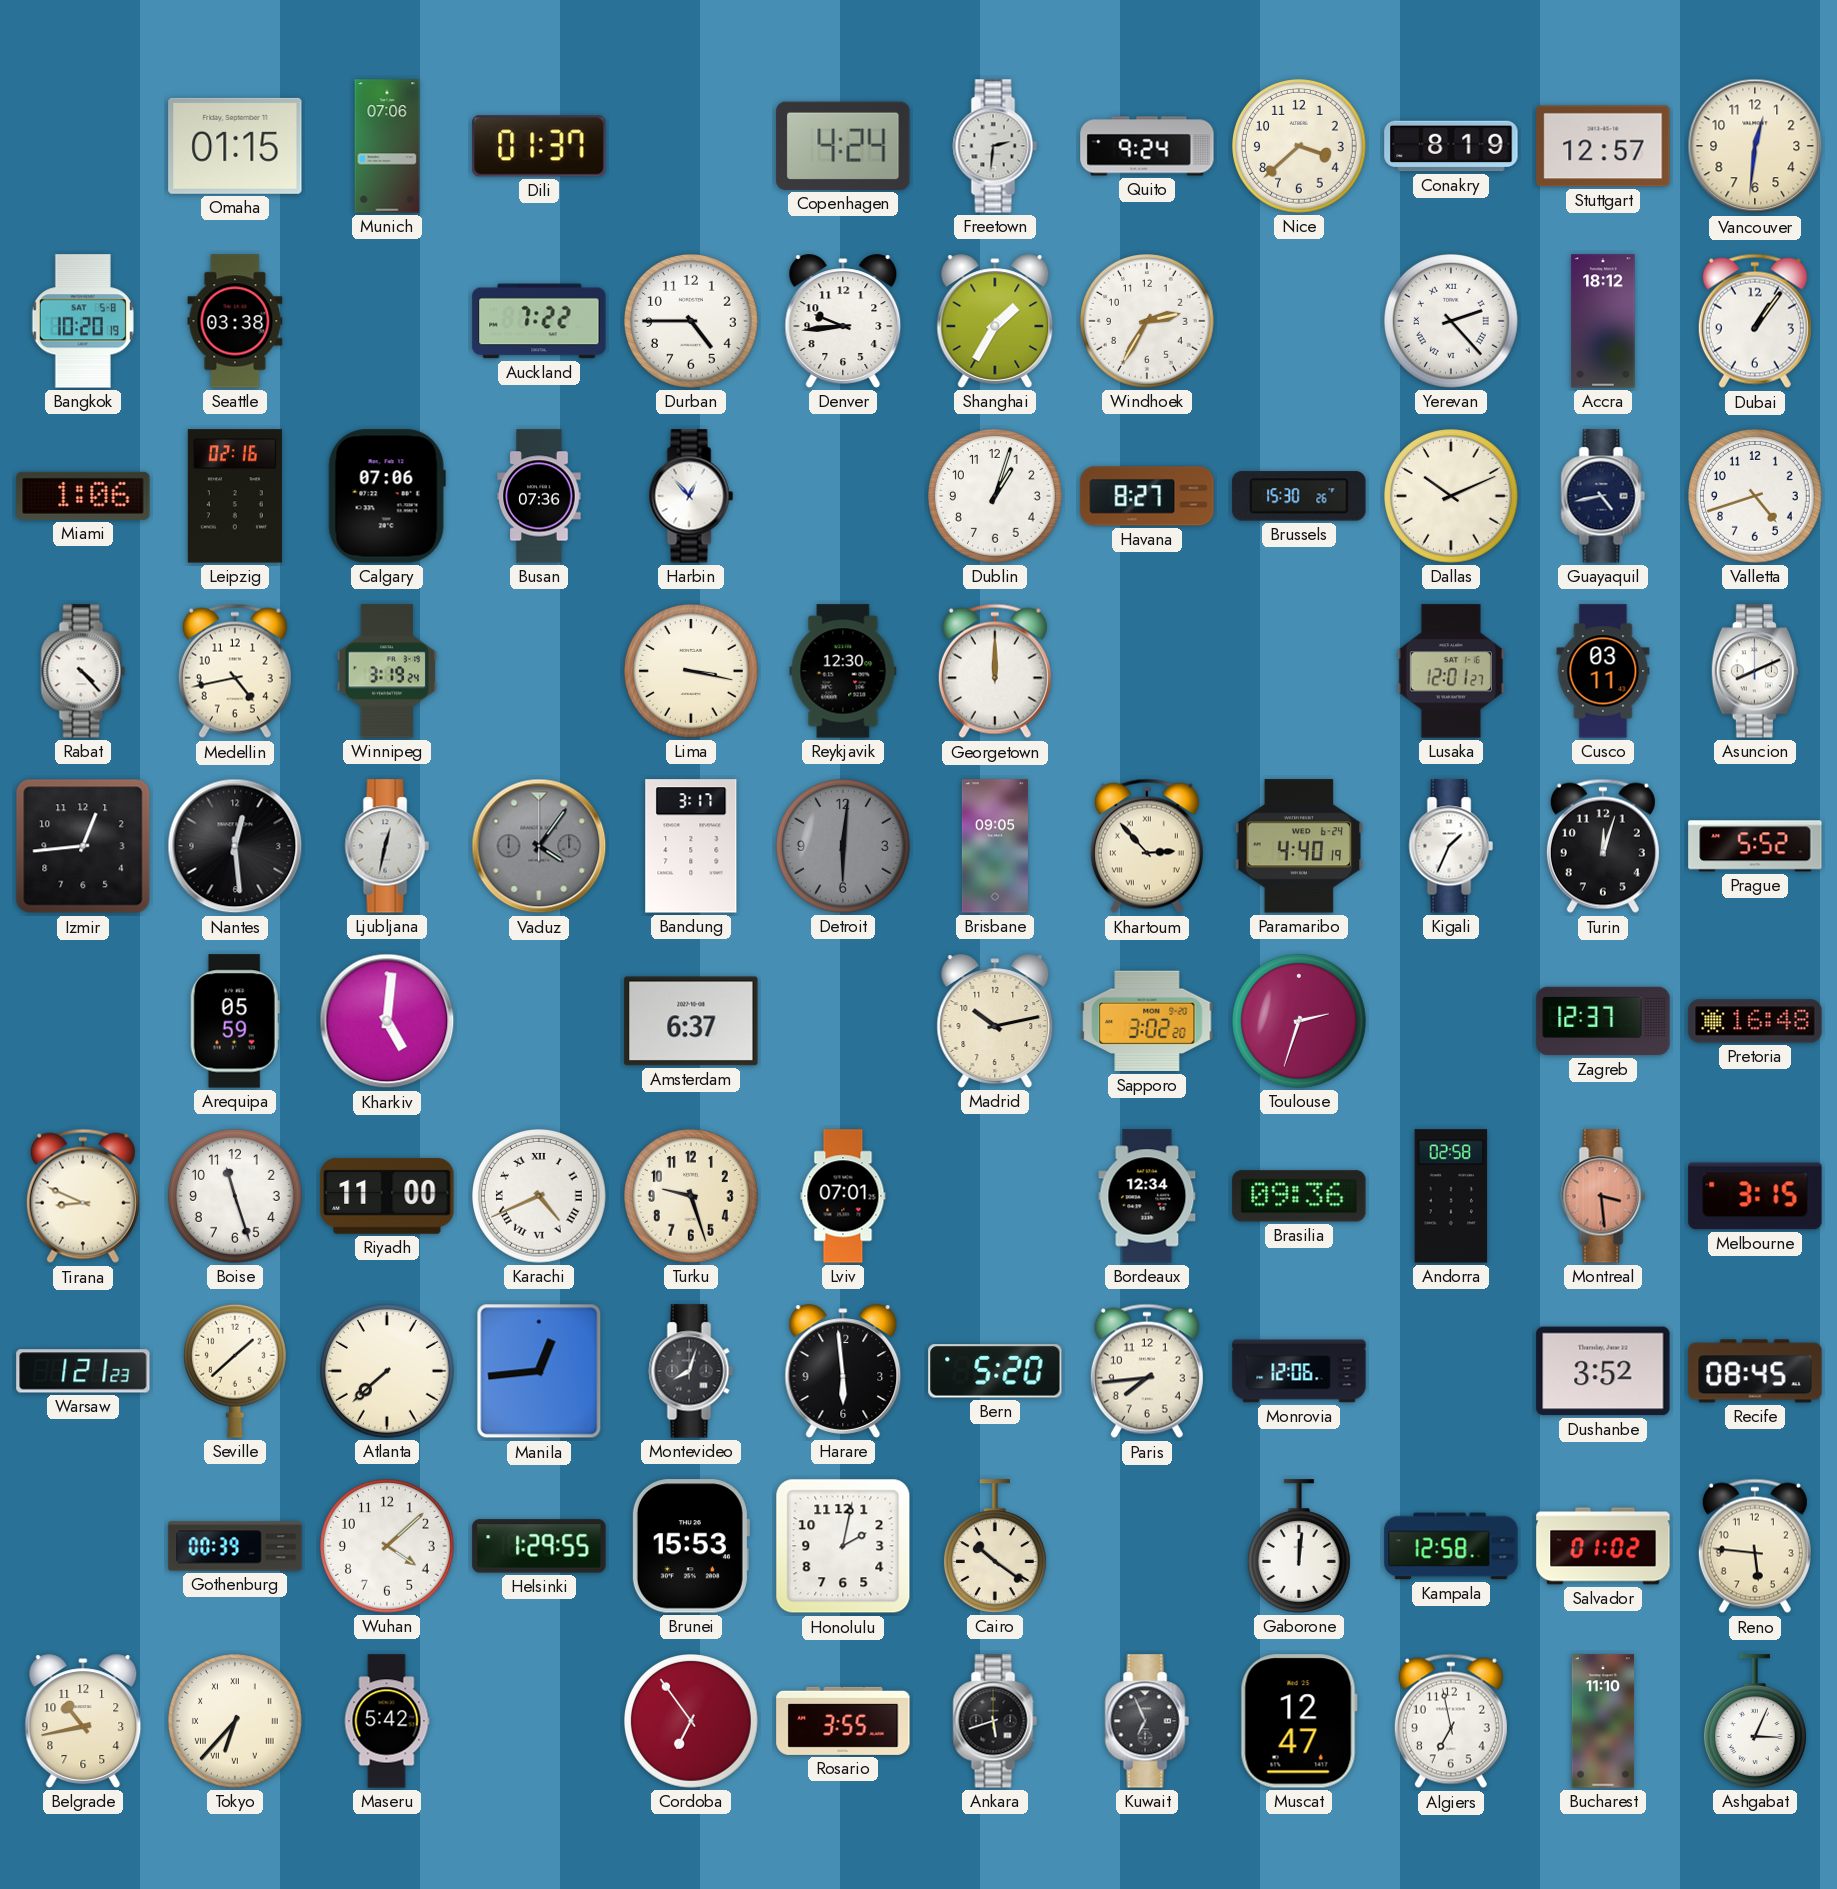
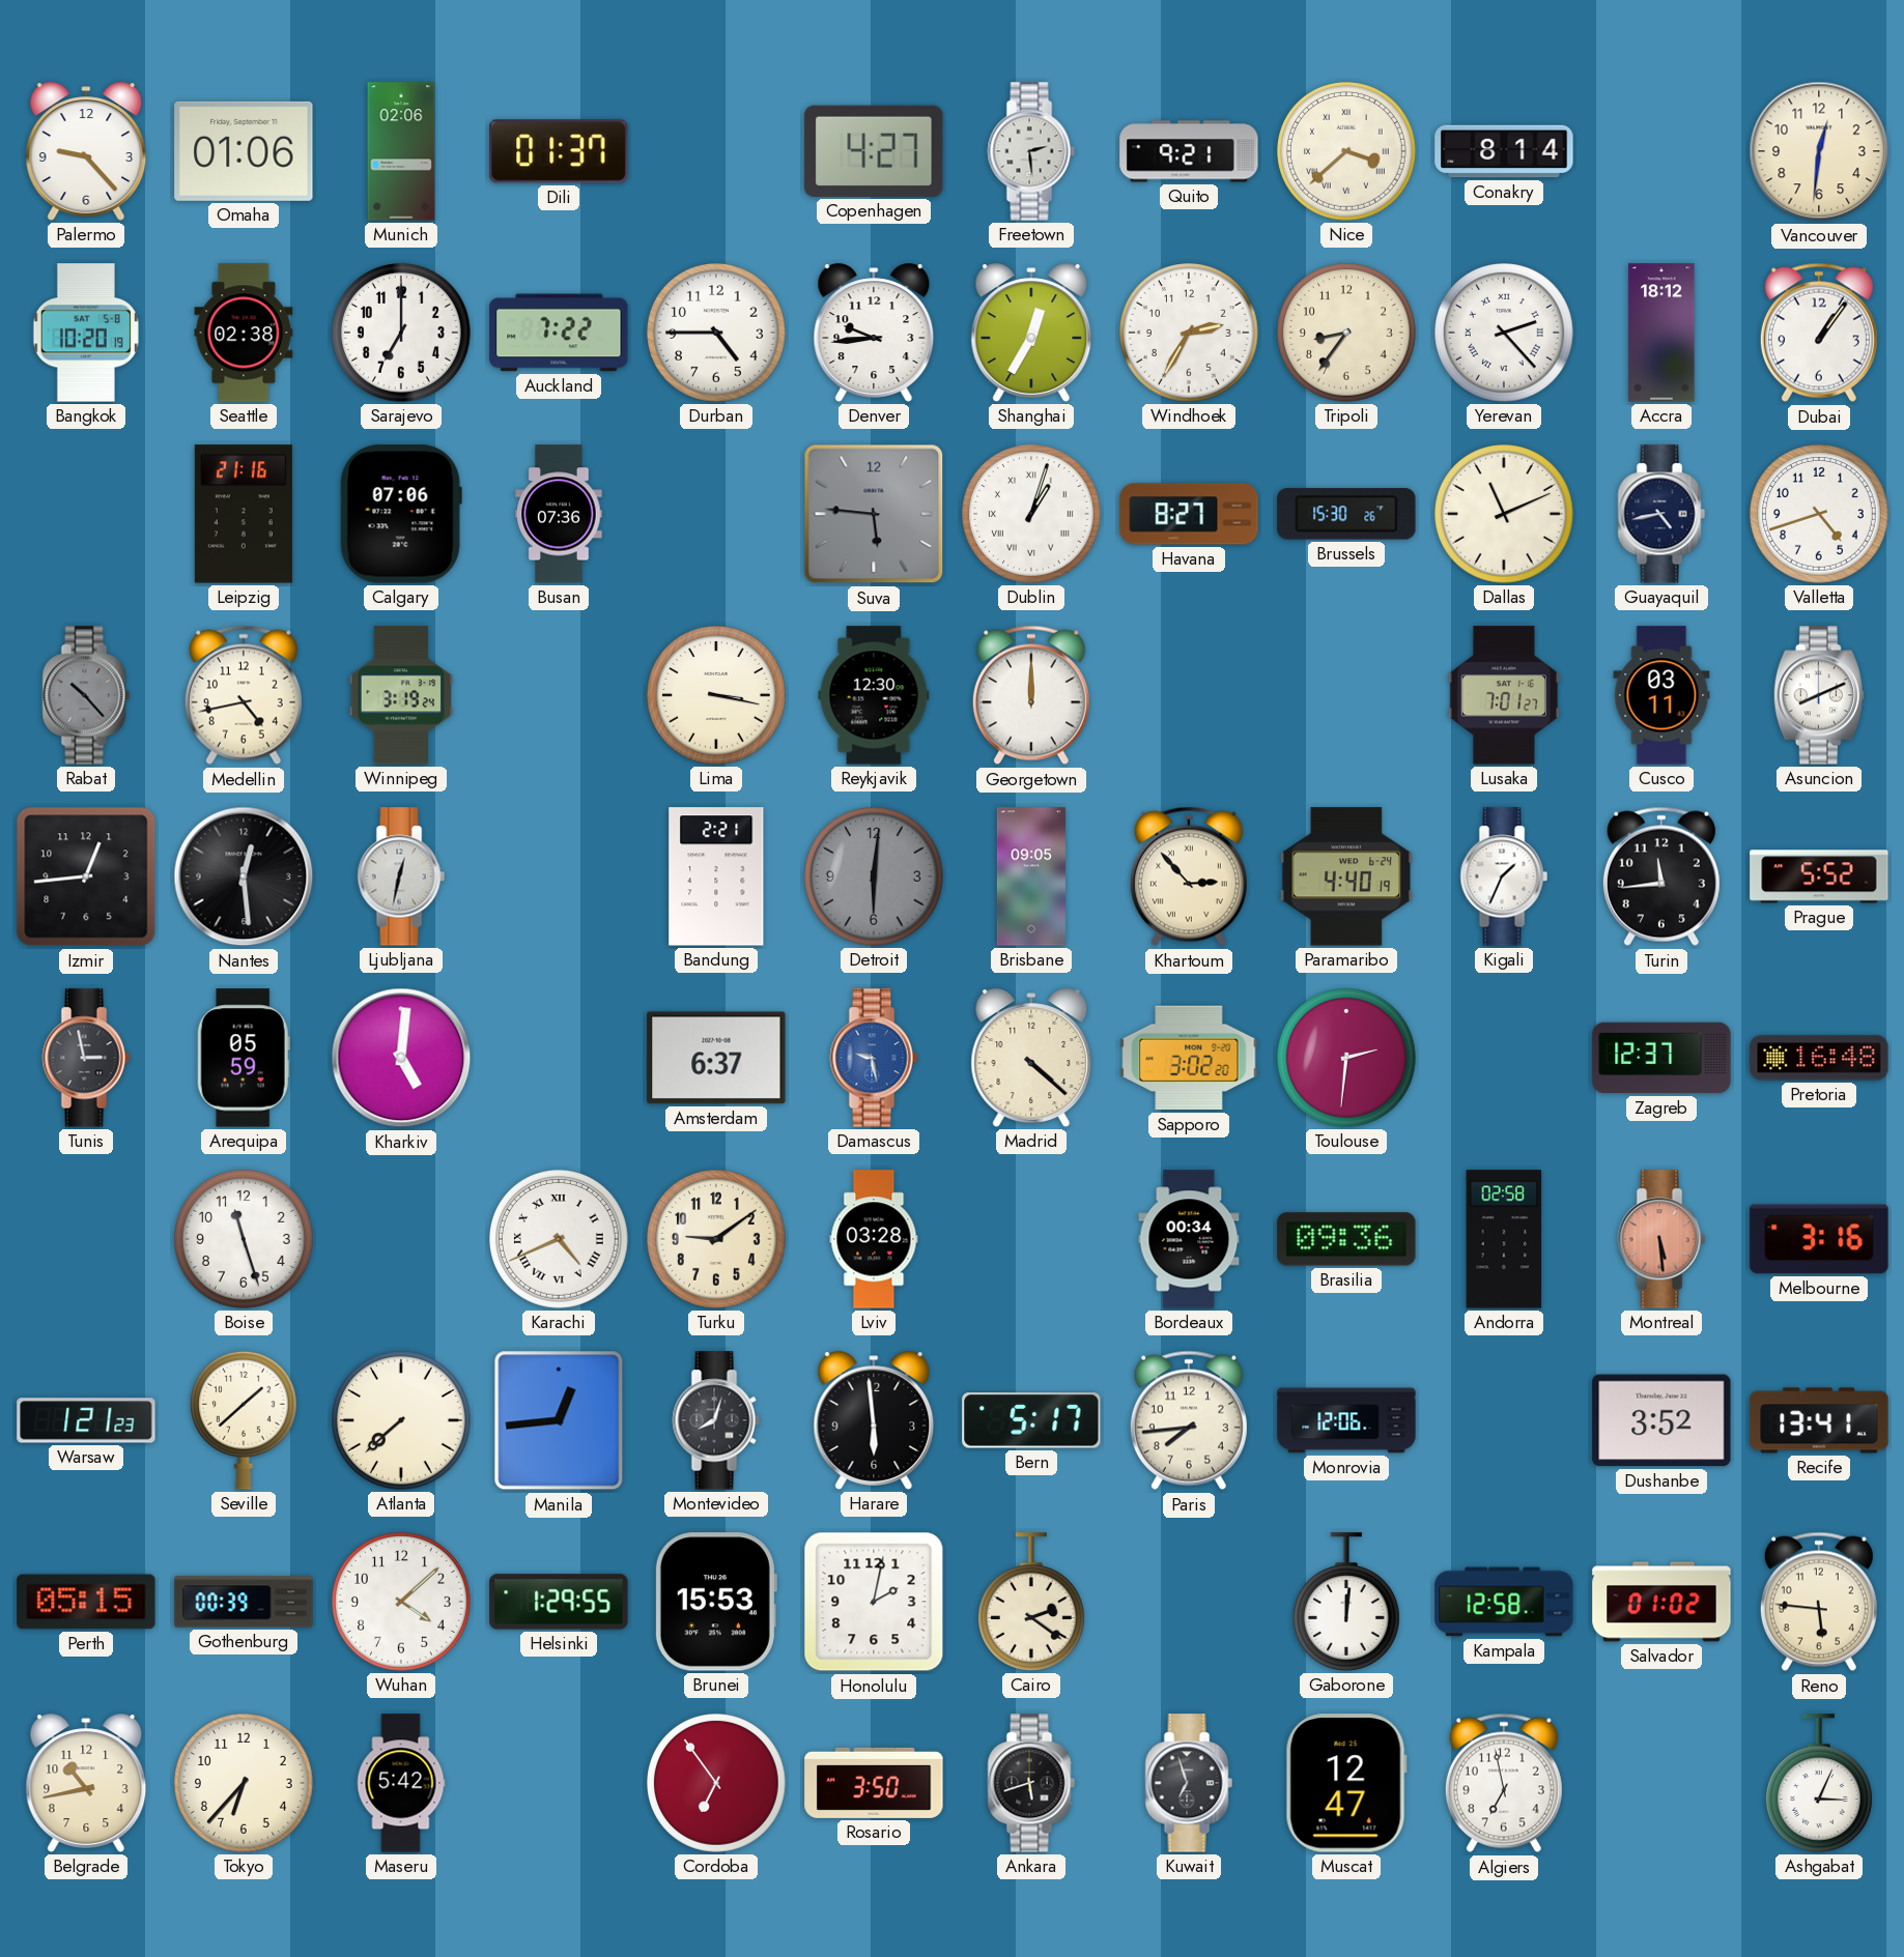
Palermo: none -> 9:23 (86, 151)
Omaha: 01:15 -> 01:06 (244, 151)
Munich: 07:06 -> 02:06 (401, 151)
Copenhagen: 4:24 -> 4:27 (874, 151)
Freetown: 2:31 -> 2:29 (1031, 151)
Quito: 9:24 -> 9:21 (1189, 151)
Nice numerals: Arabic -> Roman (1347, 152)
Conakry: 8:19 -> 8:14 (1504, 151)
Stuttgart: 12:57 -> none (1603, 146)
Seattle: 03:38 -> 02:38 (244, 333)
Sarajevo: none -> 7:00 (402, 334)
Shanghai: 1:35 -> 12:35 (1031, 333)
Tripoli: none -> 8:36 (1347, 334)
Miami: 1:06 -> none (83, 496)
Leipzig: 02:16 -> 21:16 (244, 514)
Harbin: 12:53 -> none (691, 496)
Suva: none -> 5:46 (874, 514)
Dublin numerals: Arabic -> Roman (1032, 515)
Dallas: 10:11 -> 11:11 (1505, 515)
Rabat: 4:23 -> 10:23 (86, 695)
Rabat dial: white -> grey (86, 695)
Lusaka: 12:01 -> 7:01 (1504, 695)
Vaduz: 4:06 -> none (539, 846)
Bandung: 3:17 -> 2:21 (716, 876)
Turin: 12:03 -> 11:44 (1661, 876)
Tunis: none -> 2:58 (86, 1058)
Damascus: none -> 9:28 (874, 1058)
Madrid: 10:13 -> 4:22 (1031, 1058)
Toulouse: 2:33 -> 2:31 (1347, 1059)
Tirana: 8:49 -> none (83, 1196)
Riyadh: 11:00 -> none (387, 1196)
Turku: 9:27 -> 9:09 (717, 1240)
Lviv: 07:01 -> 03:28 (874, 1239)
Bordeaux: 12:34 -> 00:34 (1189, 1239)
Montreal: 3:29 -> 5:29 (1661, 1239)
Melbourne: 3:15 -> 3:16 (1819, 1239)
Bern: 5:20 -> 5:17 (1031, 1420)
Recife: 08:45 -> 13:41 (1819, 1420)
Perth: none -> 05:15 (86, 1602)
Cairo: 10:21 -> 2:21 (1031, 1602)
Tokyo numerals: Roman -> Arabic (245, 1784)
Rosario: 3:55 -> 3:50 (874, 1783)
Kuwait: 6:56 -> 6:57 (1189, 1783)
Bucharest: 11:10 -> none (1603, 1721)
